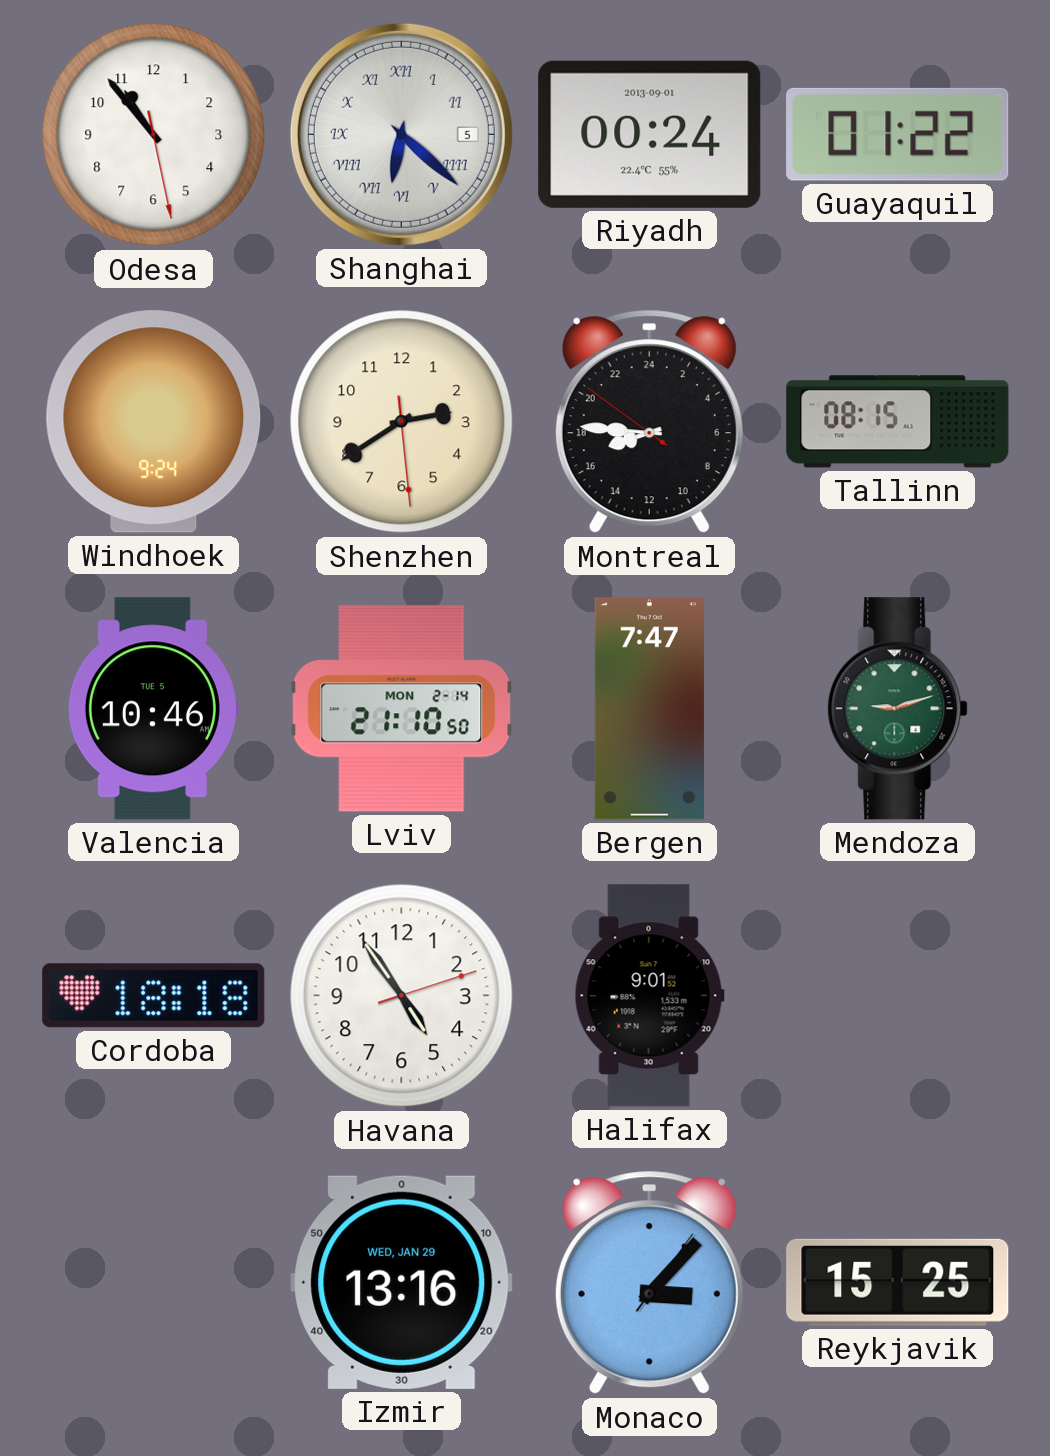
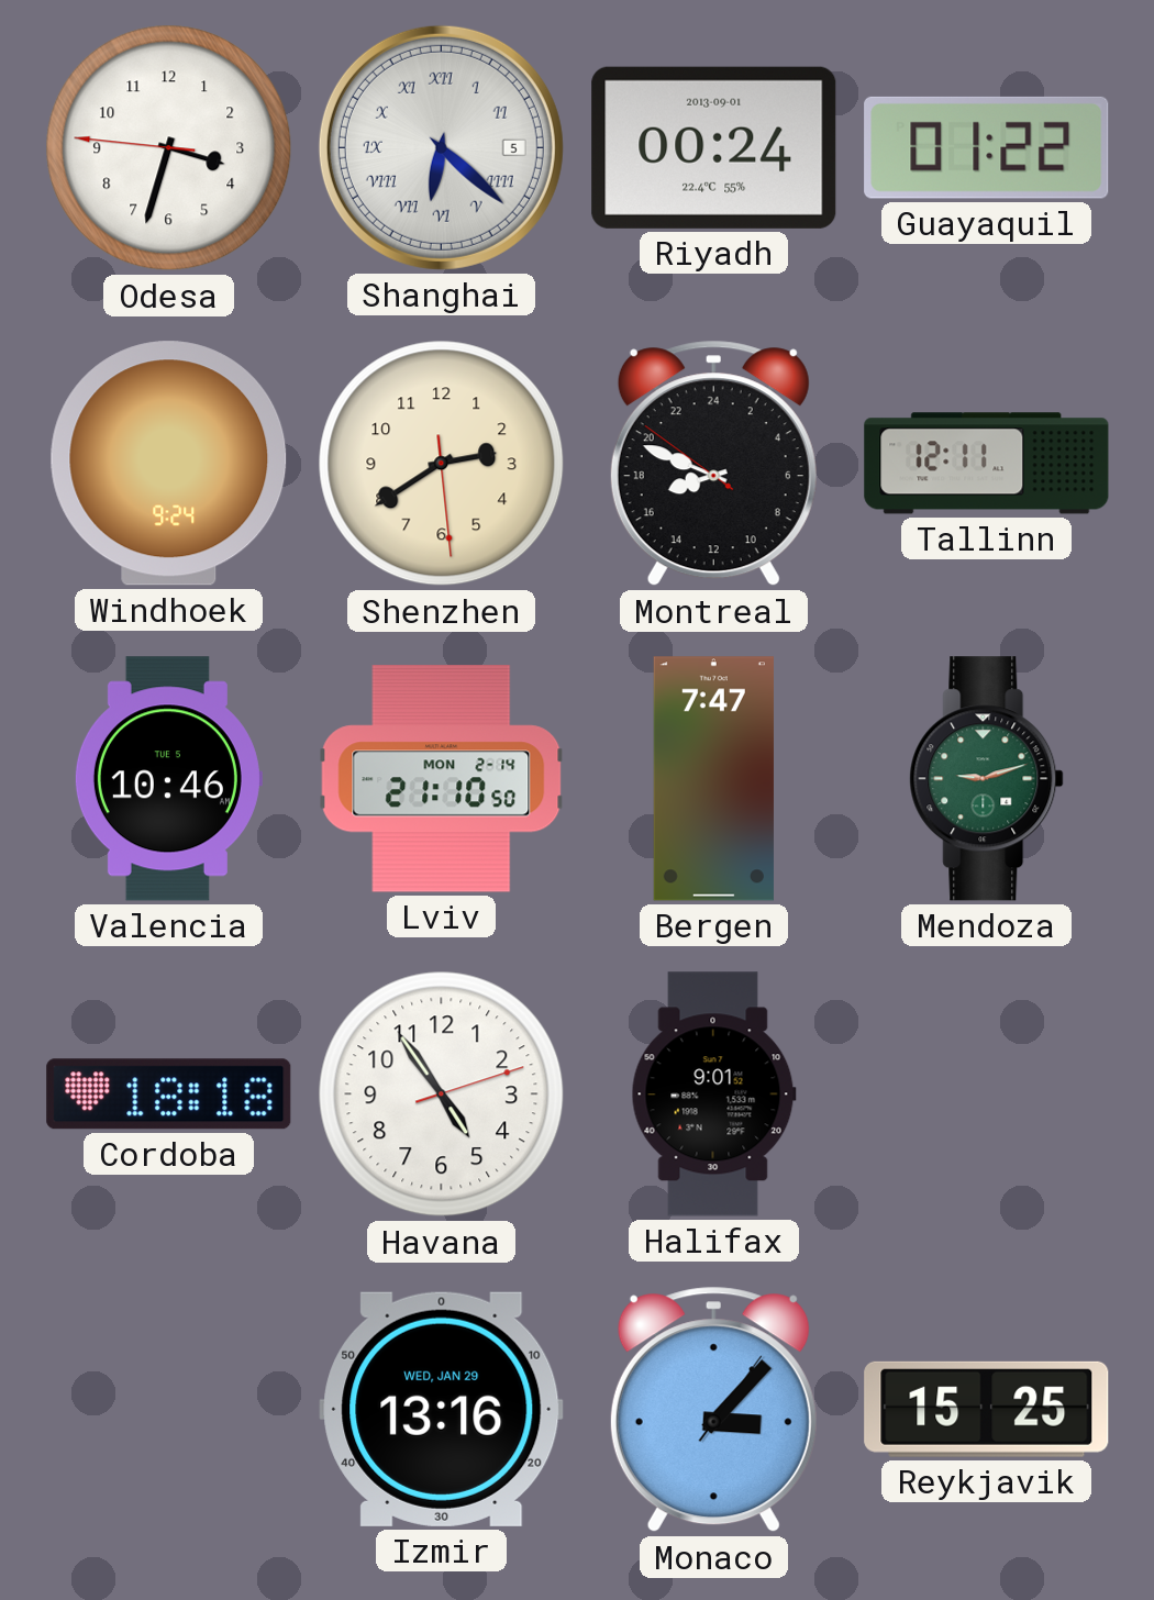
Odesa: 10:53 -> 3:32 (169, 148)
Montreal: 16:45 -> 16:48 (713, 464)
Tallinn: 08:15 -> 12:11 (987, 464)
